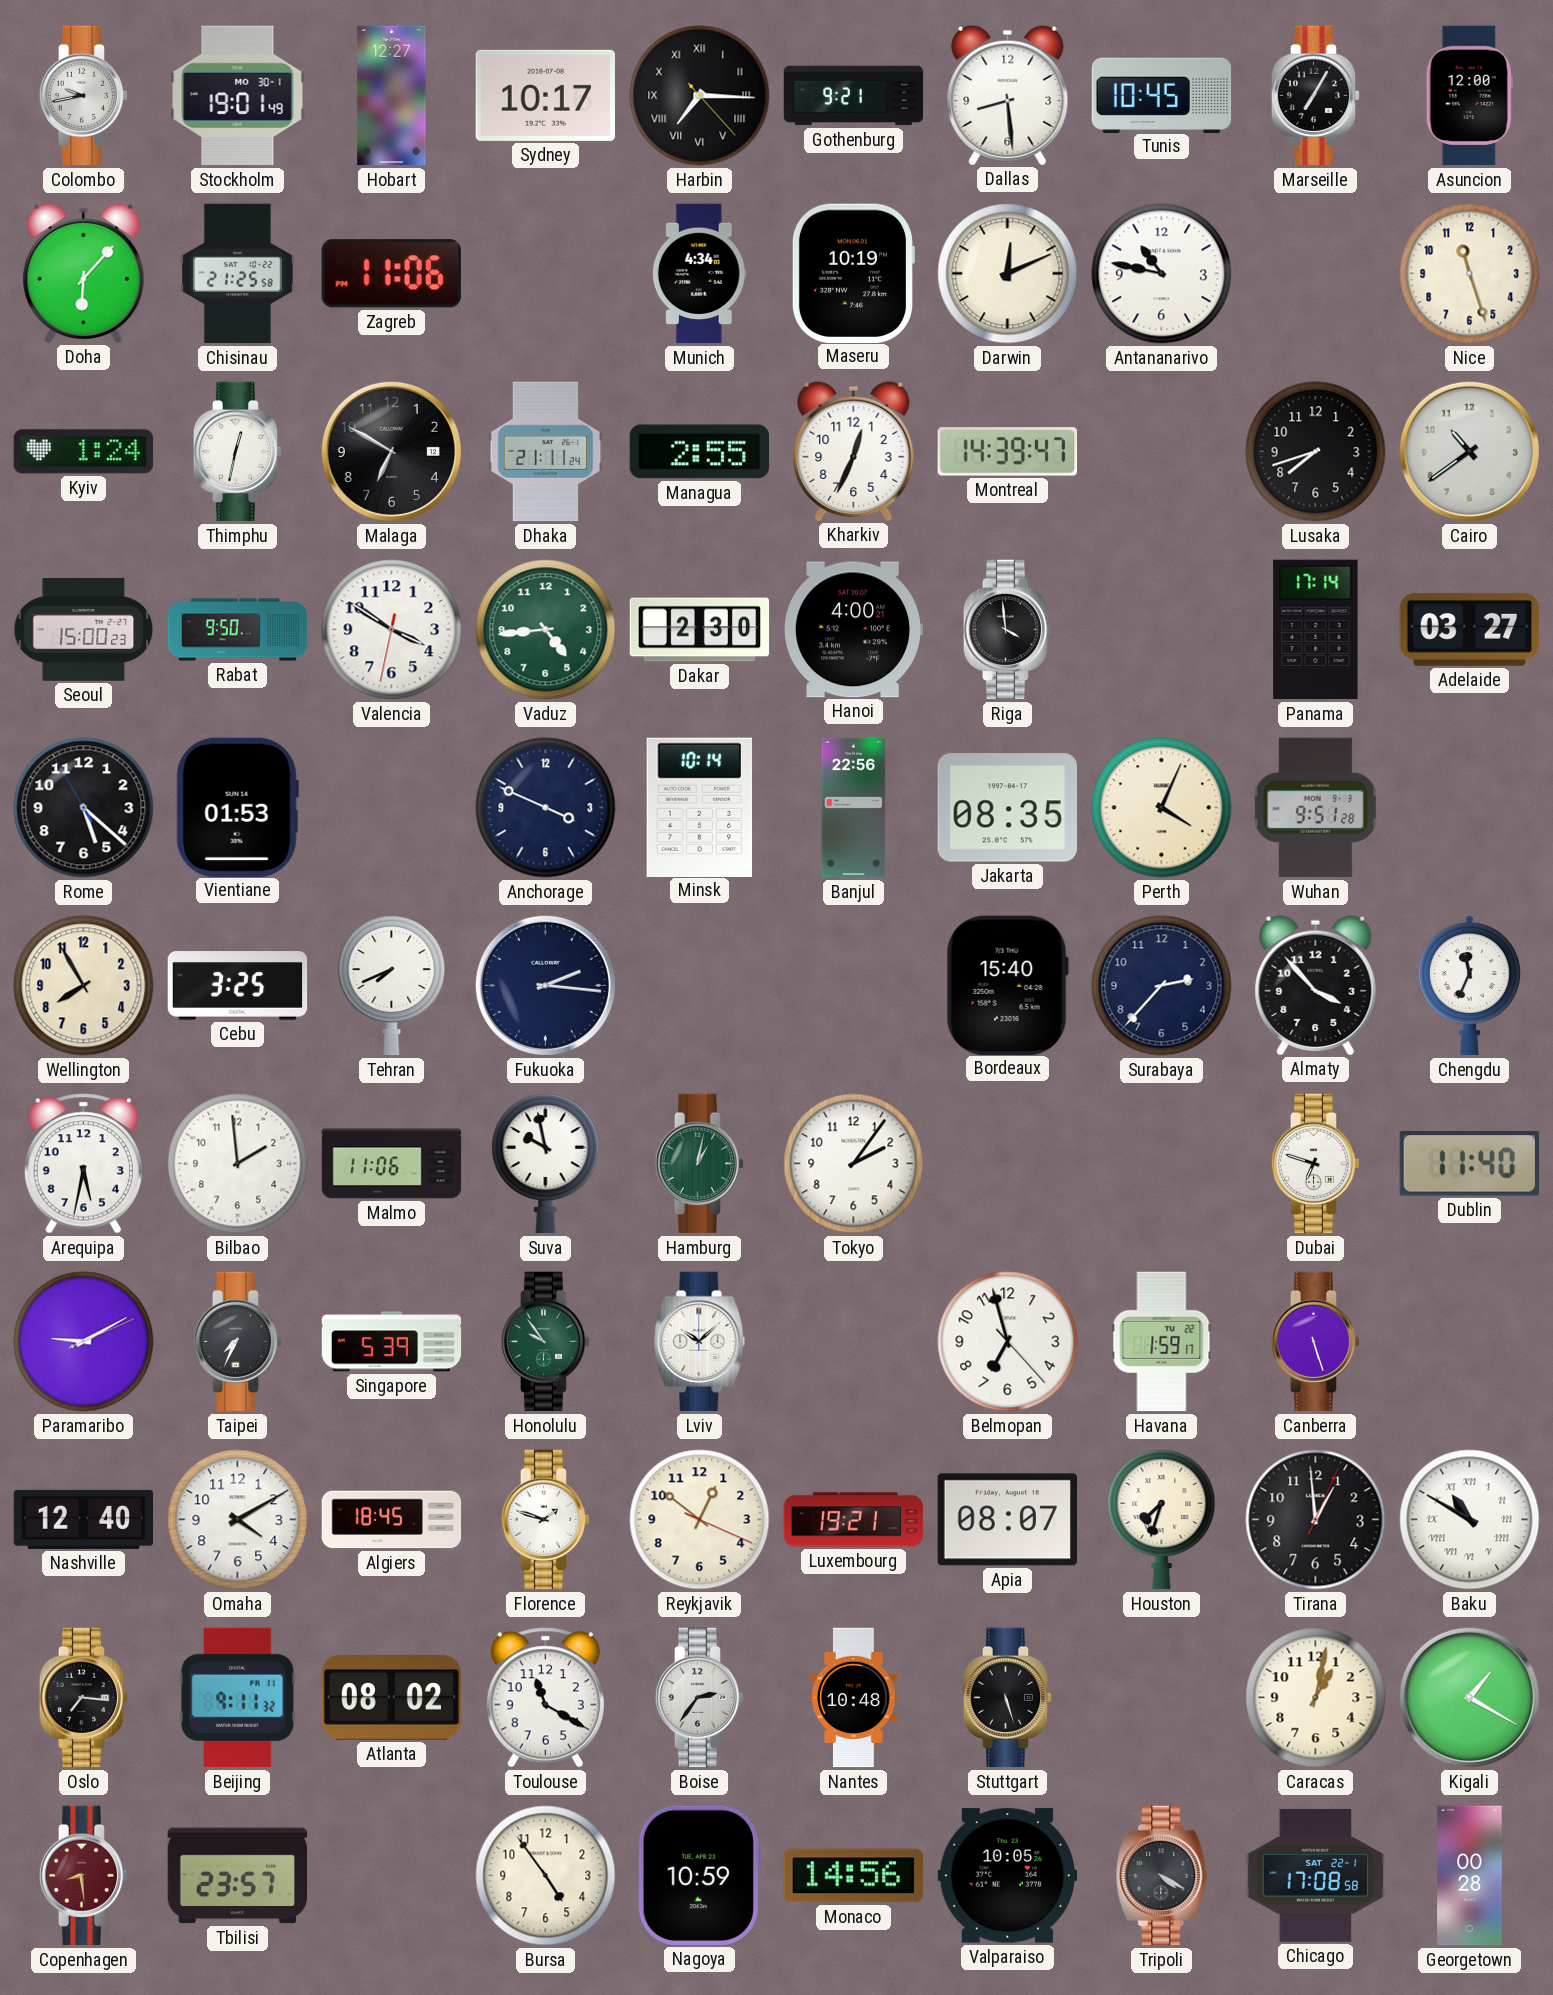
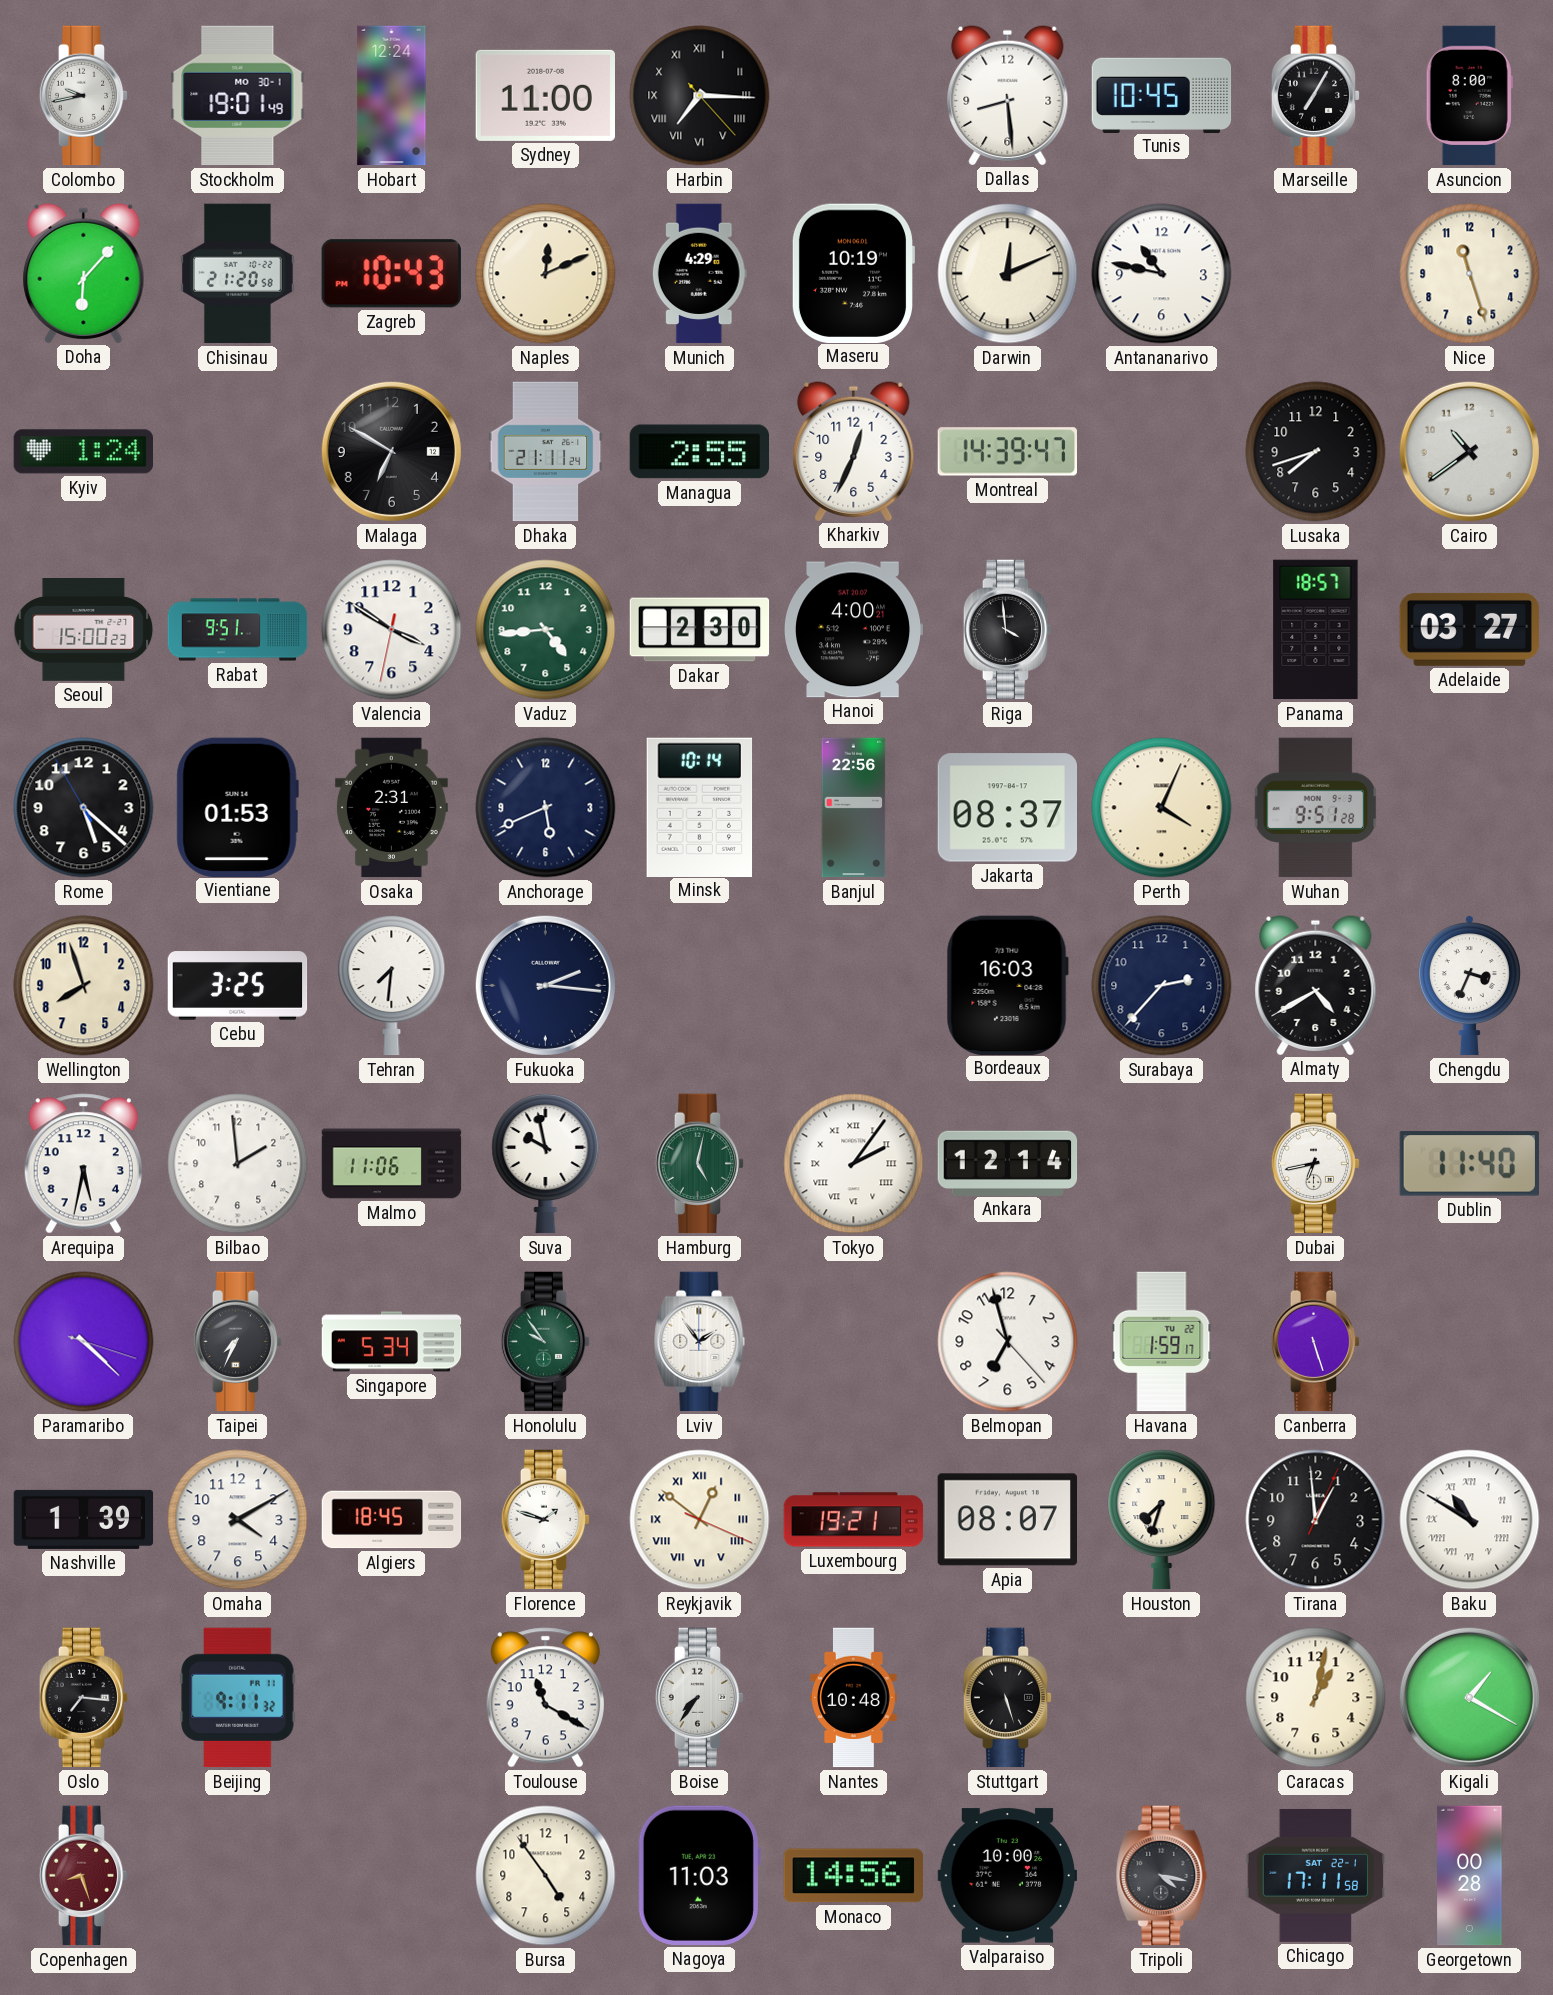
Hobart: 12:27 -> 12:24 (392, 96)
Sydney: 10:17 -> 11:00 (545, 95)
Gothenburg: 9:21 -> none (854, 96)
Asuncion: 12:00 -> 8:00 (1469, 96)
Chisinau: 21:25 -> 21:20 (238, 274)
Zagreb: 11:06 -> 10:43 (391, 274)
Naples: none -> 12:11 (546, 274)
Munich: 4:34 -> 4:29 (699, 274)
Thimphu: 12:32 -> none (238, 452)
Rabat: 9:50 -> 9:51 (238, 630)
Panama: 17:14 -> 18:57 (1316, 630)
Osaka: none -> 2:31 (391, 808)
Anchorage: 3:49 -> 5:41 (546, 808)
Jakarta: 08:35 -> 08:37 (1007, 808)
Wellington: 7:55 -> 7:57 (84, 986)
Tehran: 7:41 -> 7:31 (392, 986)
Bordeaux: 15:40 -> 16:03 (1007, 985)
Almaty: 3:53 -> 4:40 (1316, 985)
Chengdu: 11:34 -> 3:34 (1469, 986)
Hamburg: 1:02 -> 5:02 (700, 1164)
Tokyo numerals: Arabic -> Roman (854, 1164)
Ankara: none -> 12:14 (1008, 1163)
Dubai: 6:48 -> 6:43 (1316, 1164)
Paramaribo: 9:10 -> 4:22 (84, 1342)
Singapore: 5:39 -> 5:34 (392, 1342)
Lviv: 10:08 -> 1:54 (700, 1342)
Nashville: 12:40 -> 1:39 (84, 1519)
Reykjavik numerals: Arabic -> Roman (700, 1520)
Atlanta: 08:02 -> none (392, 1698)
Boise: 2:36 -> 7:36 (700, 1698)
Copenhagen: 8:29 -> 8:27 (84, 1876)
Tbilisi: 23:57 -> none (238, 1876)
Nagoya: 10:59 -> 11:03 (699, 1875)
Valparaiso: 10:05 -> 10:00 (1008, 1876)
Tripoli: 4:20 -> 4:17 (1162, 1876)
Chicago: 17:08 -> 17:11 (1316, 1875)
